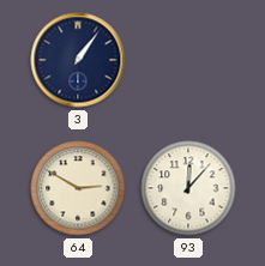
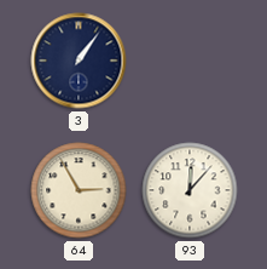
64: 2:50 -> 2:55 (79, 190)
